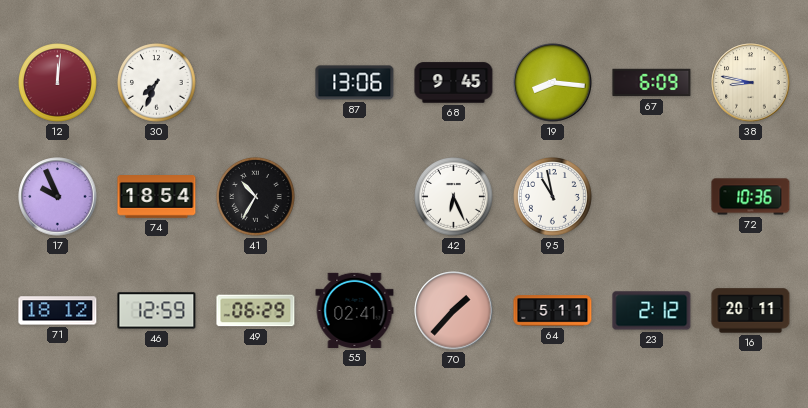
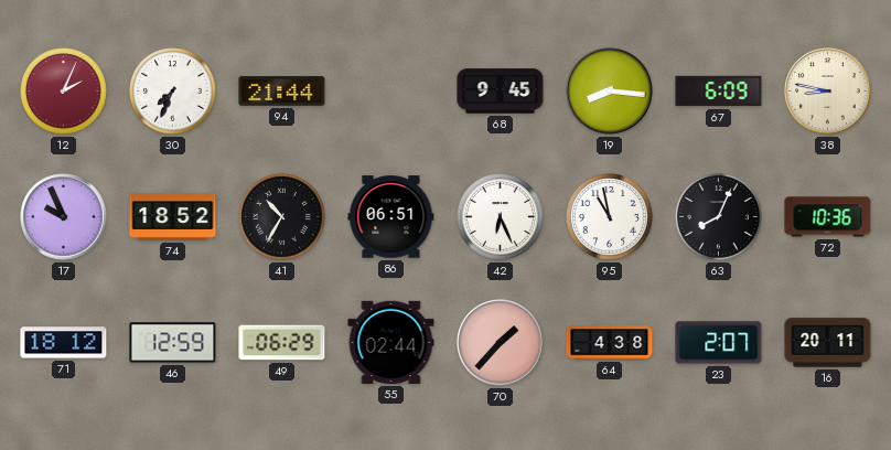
12: 12:01 -> 2:04 (64, 92)
94: none -> 21:44 (282, 92)
87: 13:06 -> none (355, 83)
74: 18:54 -> 18:52 (173, 217)
86: none -> 06:51 (391, 217)
63: none -> 8:04 (719, 217)
55: 02:41 -> 02:44 (391, 342)
64: 5:11 -> 4:38 (610, 343)
23: 2:12 -> 2:07 (719, 343)
